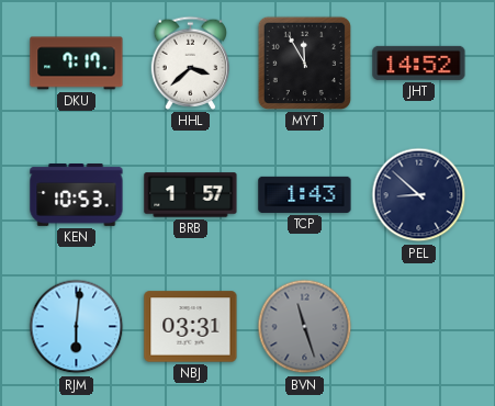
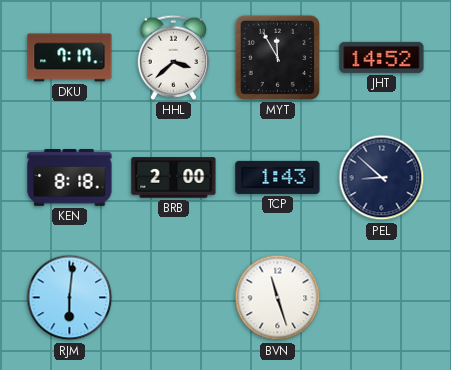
KEN: 10:53 -> 8:18 (70, 178)
BRB: 1:57 -> 2:00 (174, 178)
NBJ: 03:31 -> none (191, 327)
BVN dial: grey -> white (278, 298)
